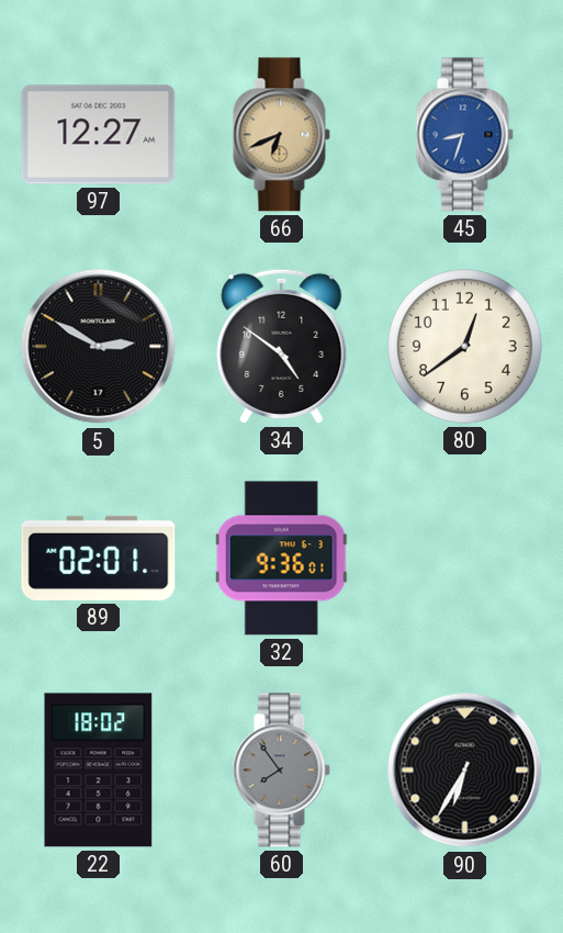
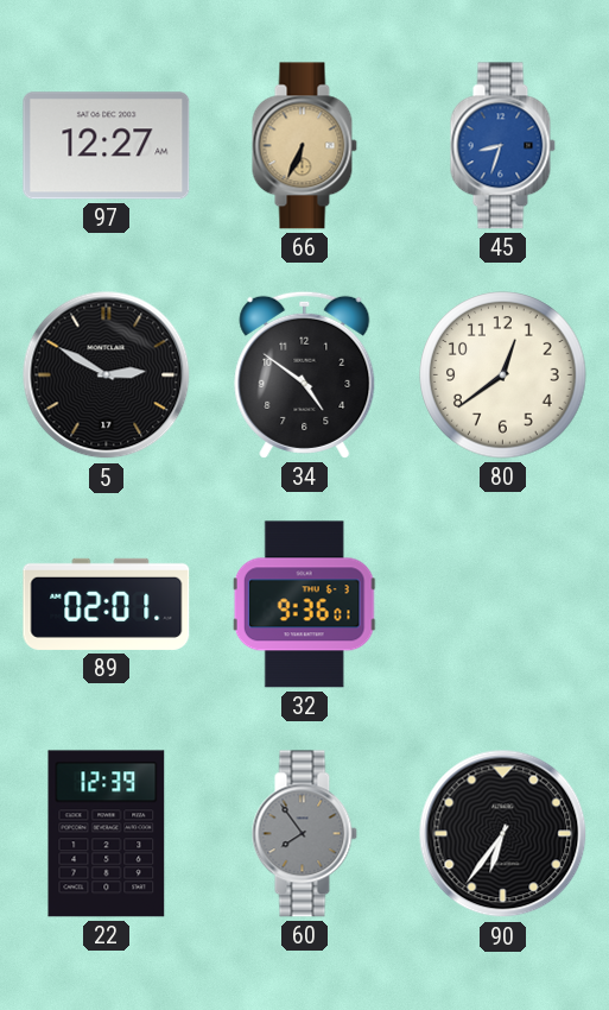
66: 6:41 -> 6:34 (304, 146)
22: 18:02 -> 12:39 (107, 834)
90: 6:35 -> 6:36 (503, 834)
